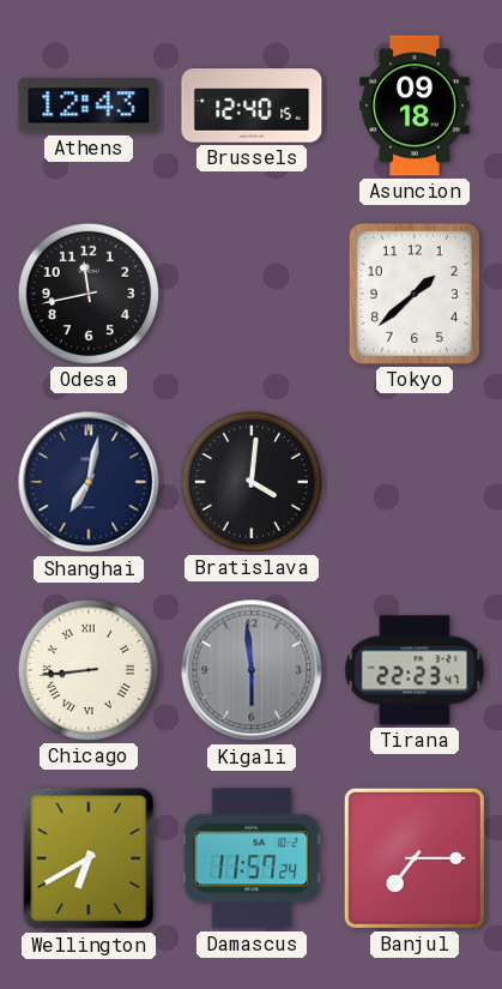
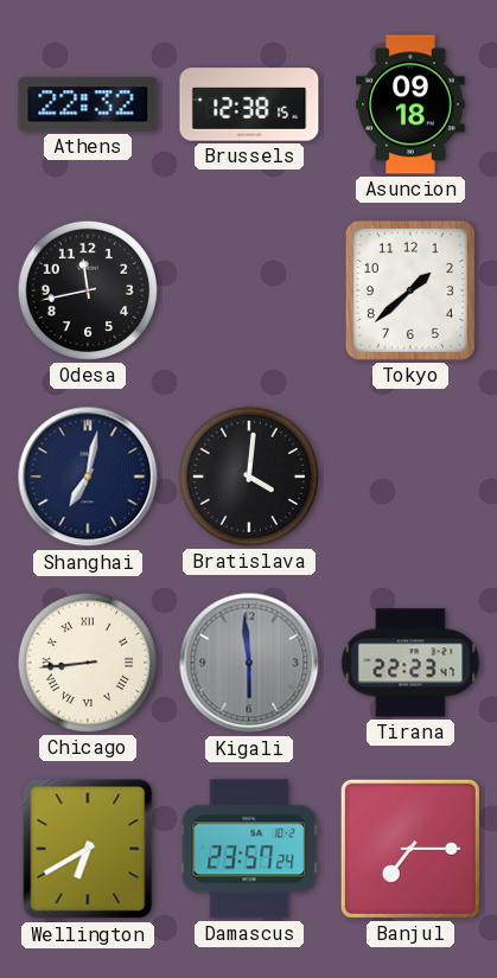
Athens: 12:43 -> 22:32 (88, 104)
Brussels: 12:40 -> 12:38 (249, 104)
Damascus: 11:57 -> 23:57 (249, 849)
